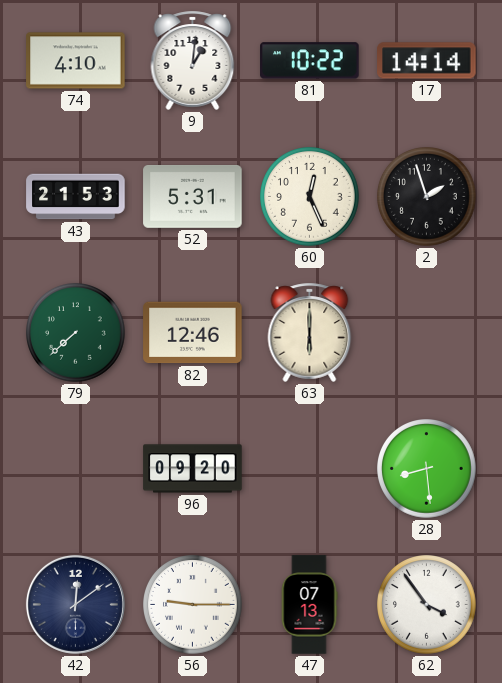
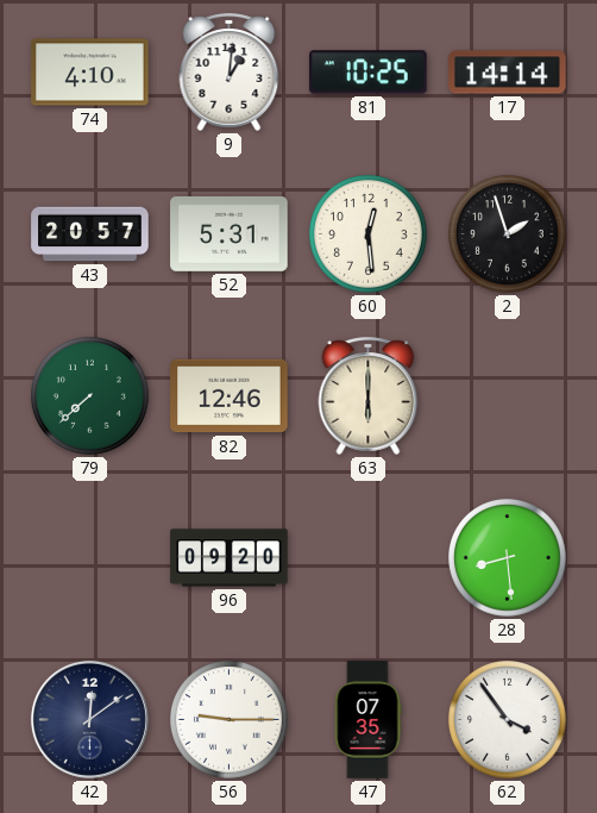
81: 10:22 -> 10:25 (369, 73)
43: 21:53 -> 20:57 (90, 234)
60: 12:26 -> 12:29 (369, 234)
47: 07:13 -> 07:35 (367, 720)
